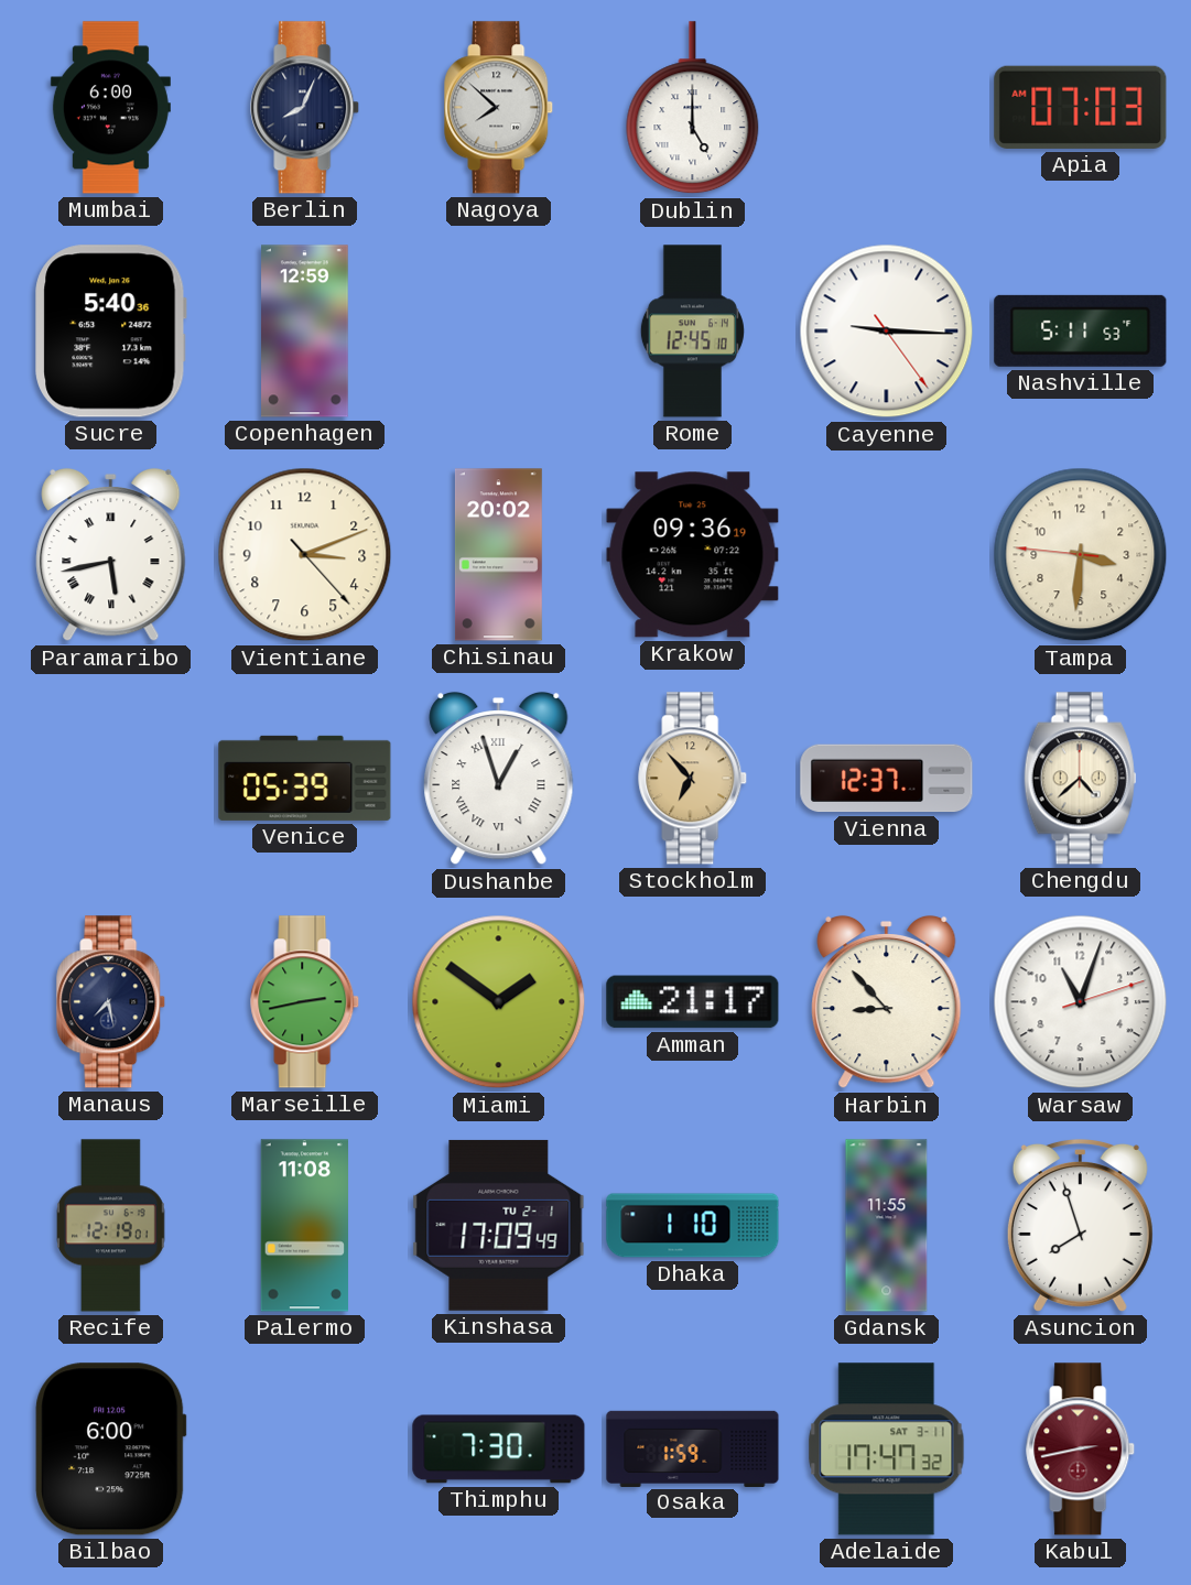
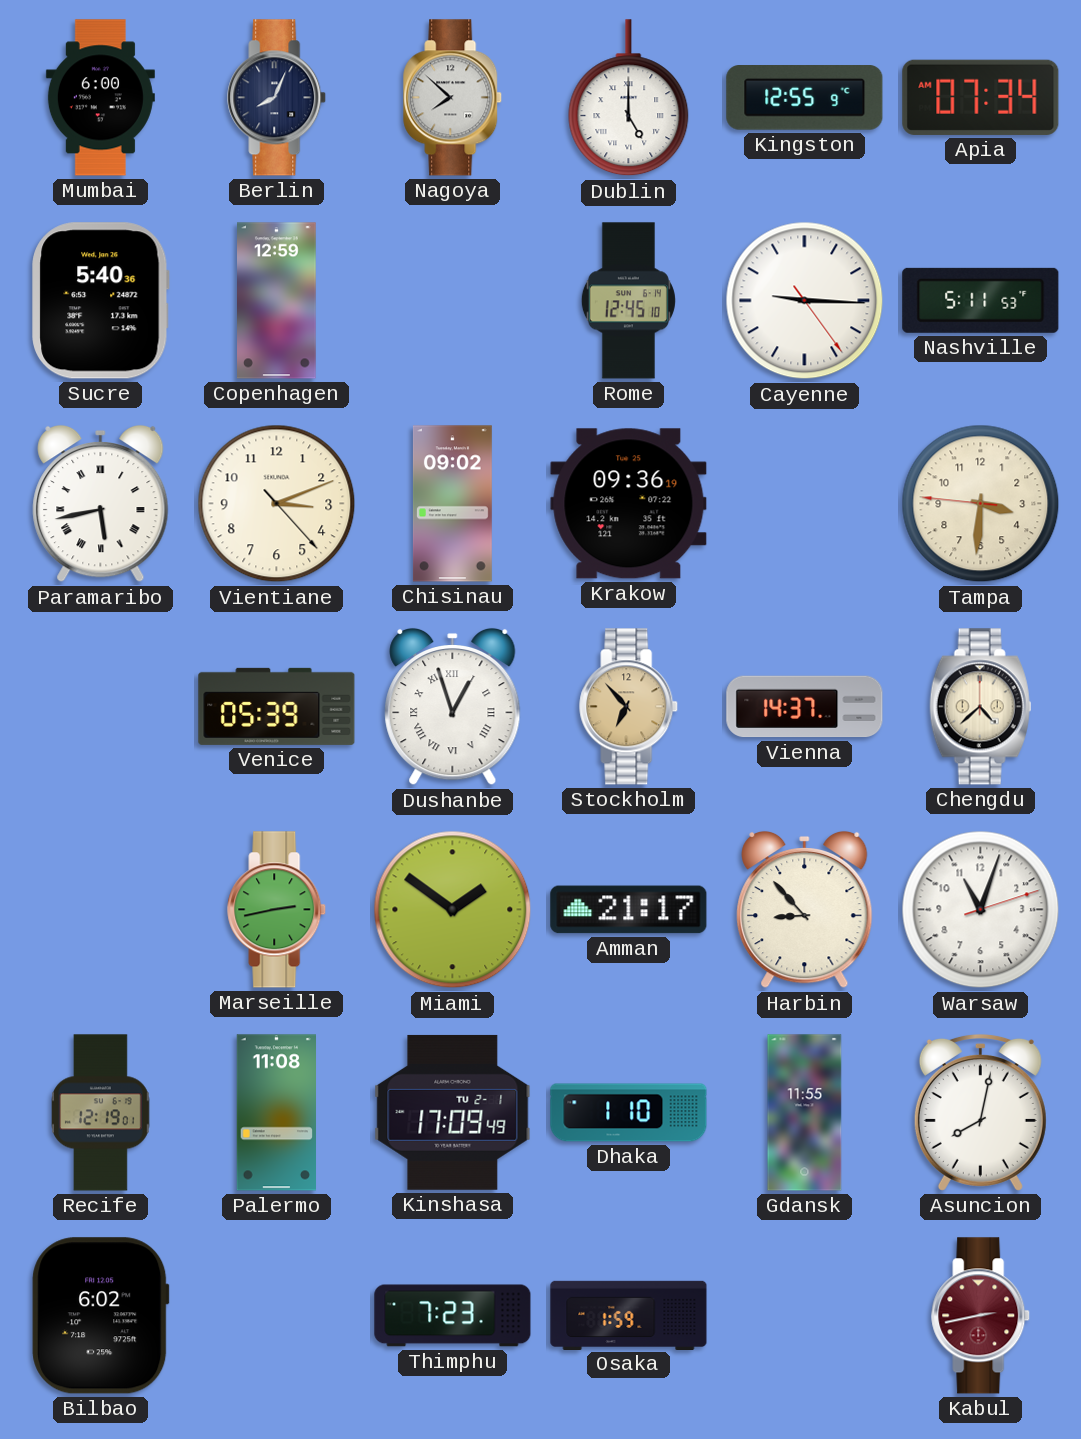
Kingston: none -> 12:55 (805, 98)
Apia: 07:03 -> 07:34 (981, 97)
Chisinau: 20:02 -> 09:02 (452, 504)
Vienna: 12:37 -> 14:37 (805, 707)
Manaus: 7:28 -> none (111, 1002)
Asuncion: 7:57 -> 8:02 (980, 1112)
Bilbao: 6:00 -> 6:02 (101, 1316)
Thimphu: 7:30 -> 7:23 (453, 1316)
Adelaide: 17:47 -> none (887, 1450)
